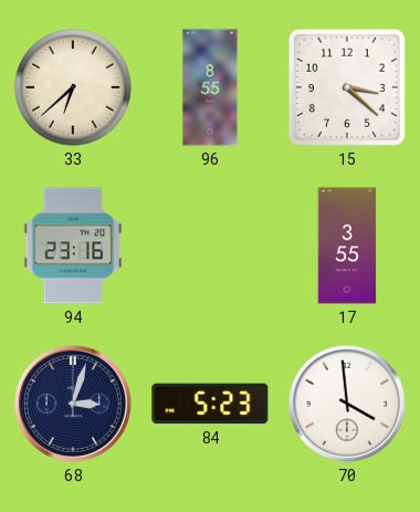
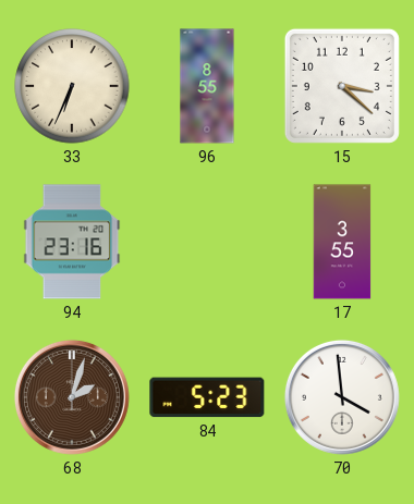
33: 6:38 -> 6:34 (72, 86)
68: 3:03 -> 2:03 (72, 397)
68 dial: navy -> brown (72, 397)
